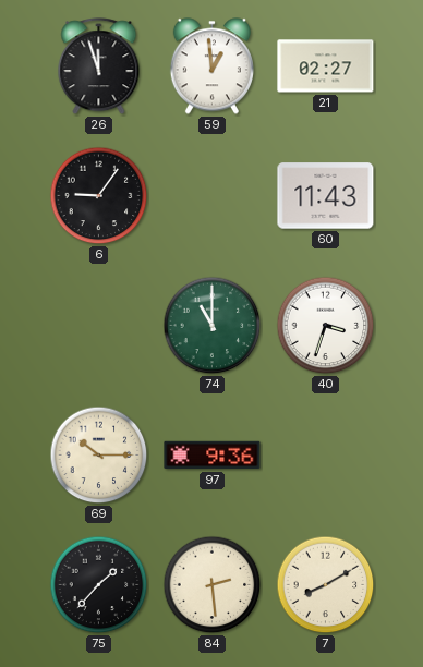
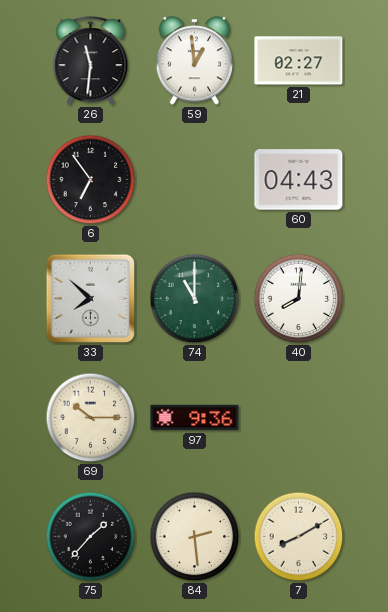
26: 11:57 -> 11:31 (91, 61)
6: 9:06 -> 6:54 (91, 180)
60: 11:43 -> 04:43 (299, 180)
33: none -> 7:52 (90, 298)
40: 3:33 -> 8:01 (299, 299)
